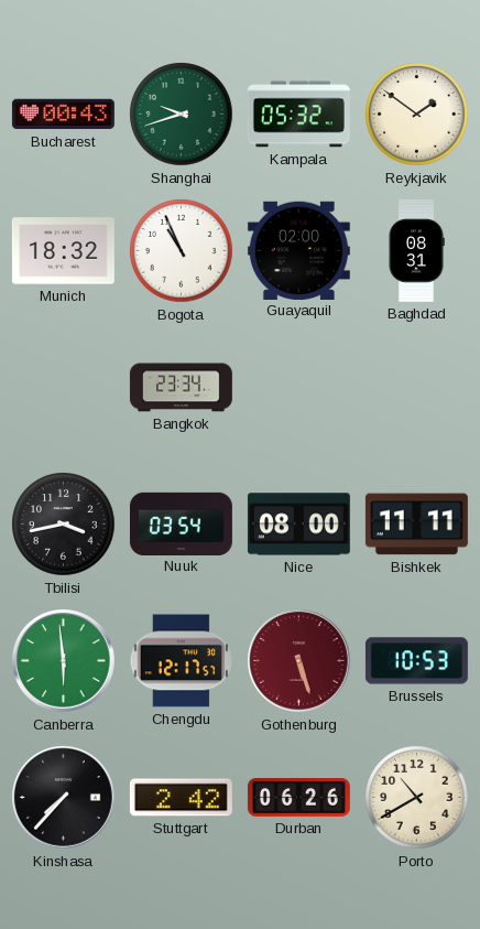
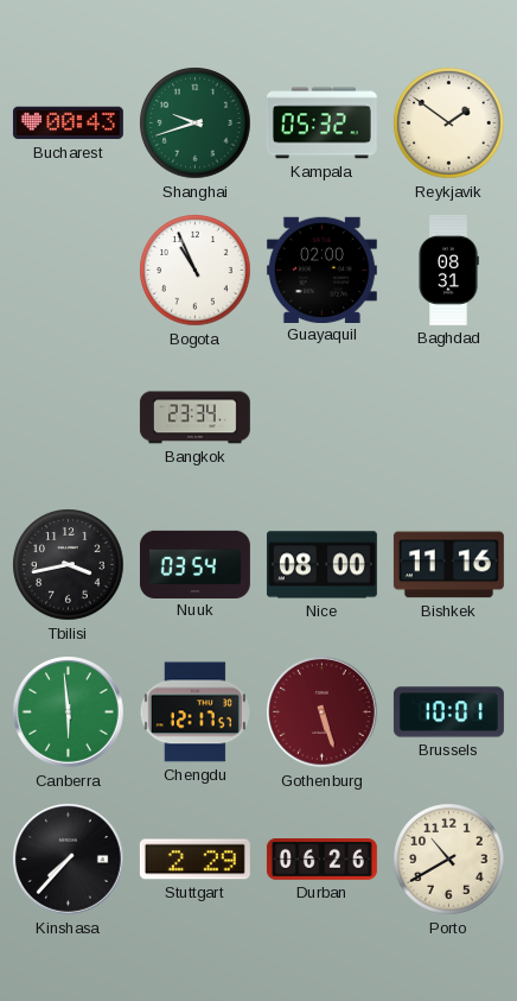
Munich: 18:32 -> none (63, 251)
Bishkek: 11:11 -> 11:16 (448, 565)
Brussels: 10:53 -> 10:01 (448, 712)
Stuttgart: 2:42 -> 2:29 (194, 860)
